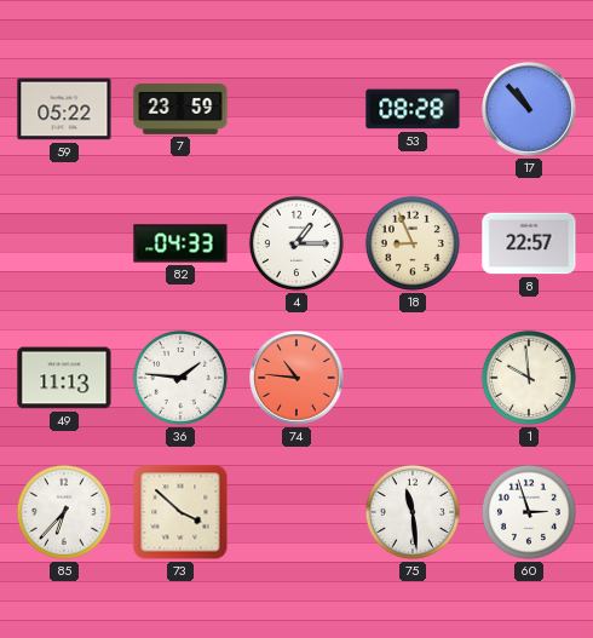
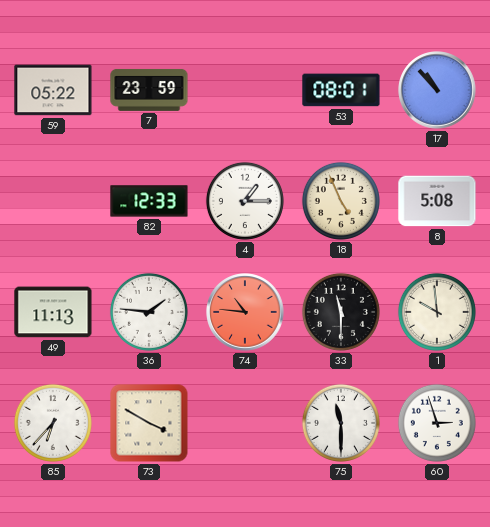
53: 08:28 -> 08:01 (341, 90)
82: 04:33 -> 12:33 (149, 201)
18: 8:56 -> 4:56 (341, 201)
8: 22:57 -> 5:08 (437, 201)
33: none -> 11:30 (341, 312)
73: 3:52 -> 3:50 (149, 423)
75: 11:29 -> 11:30 (341, 423)
